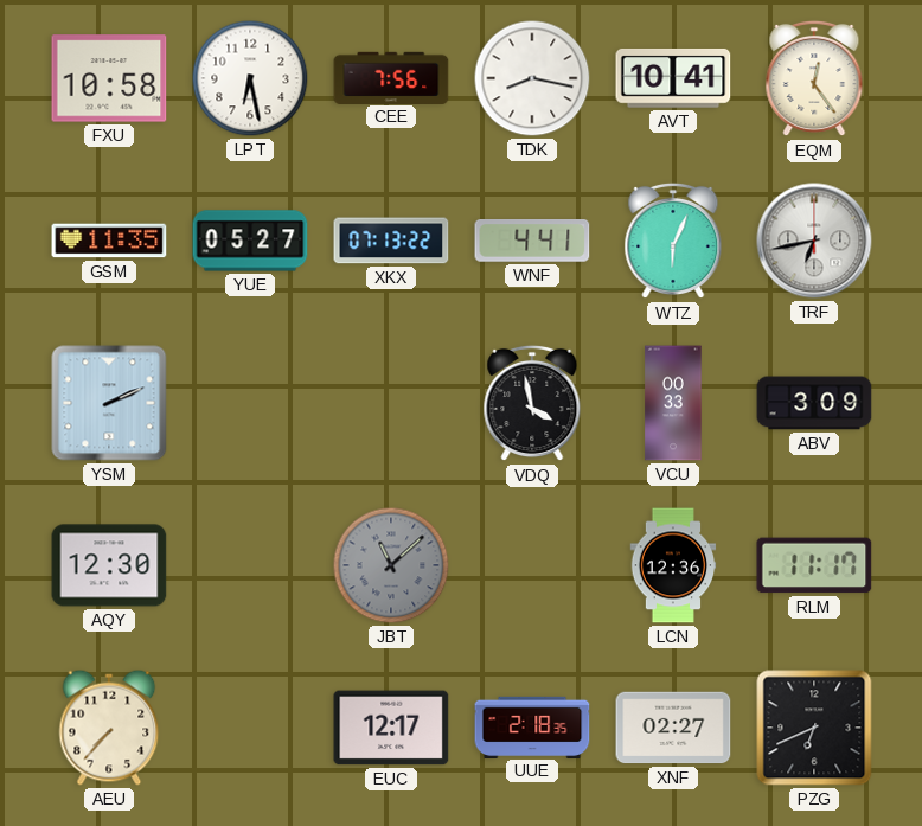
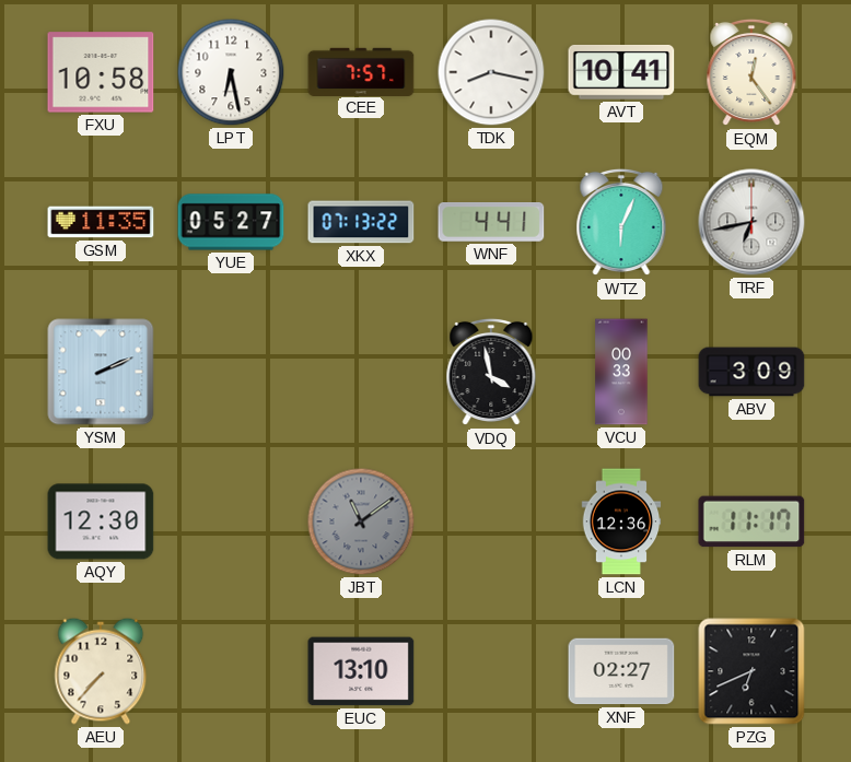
CEE: 7:56 -> 7:57 (361, 71)
JBT: 11:08 -> 11:09 (361, 521)
EUC: 12:17 -> 13:10 (361, 671)
UUE: 2:18 -> none (532, 726)
